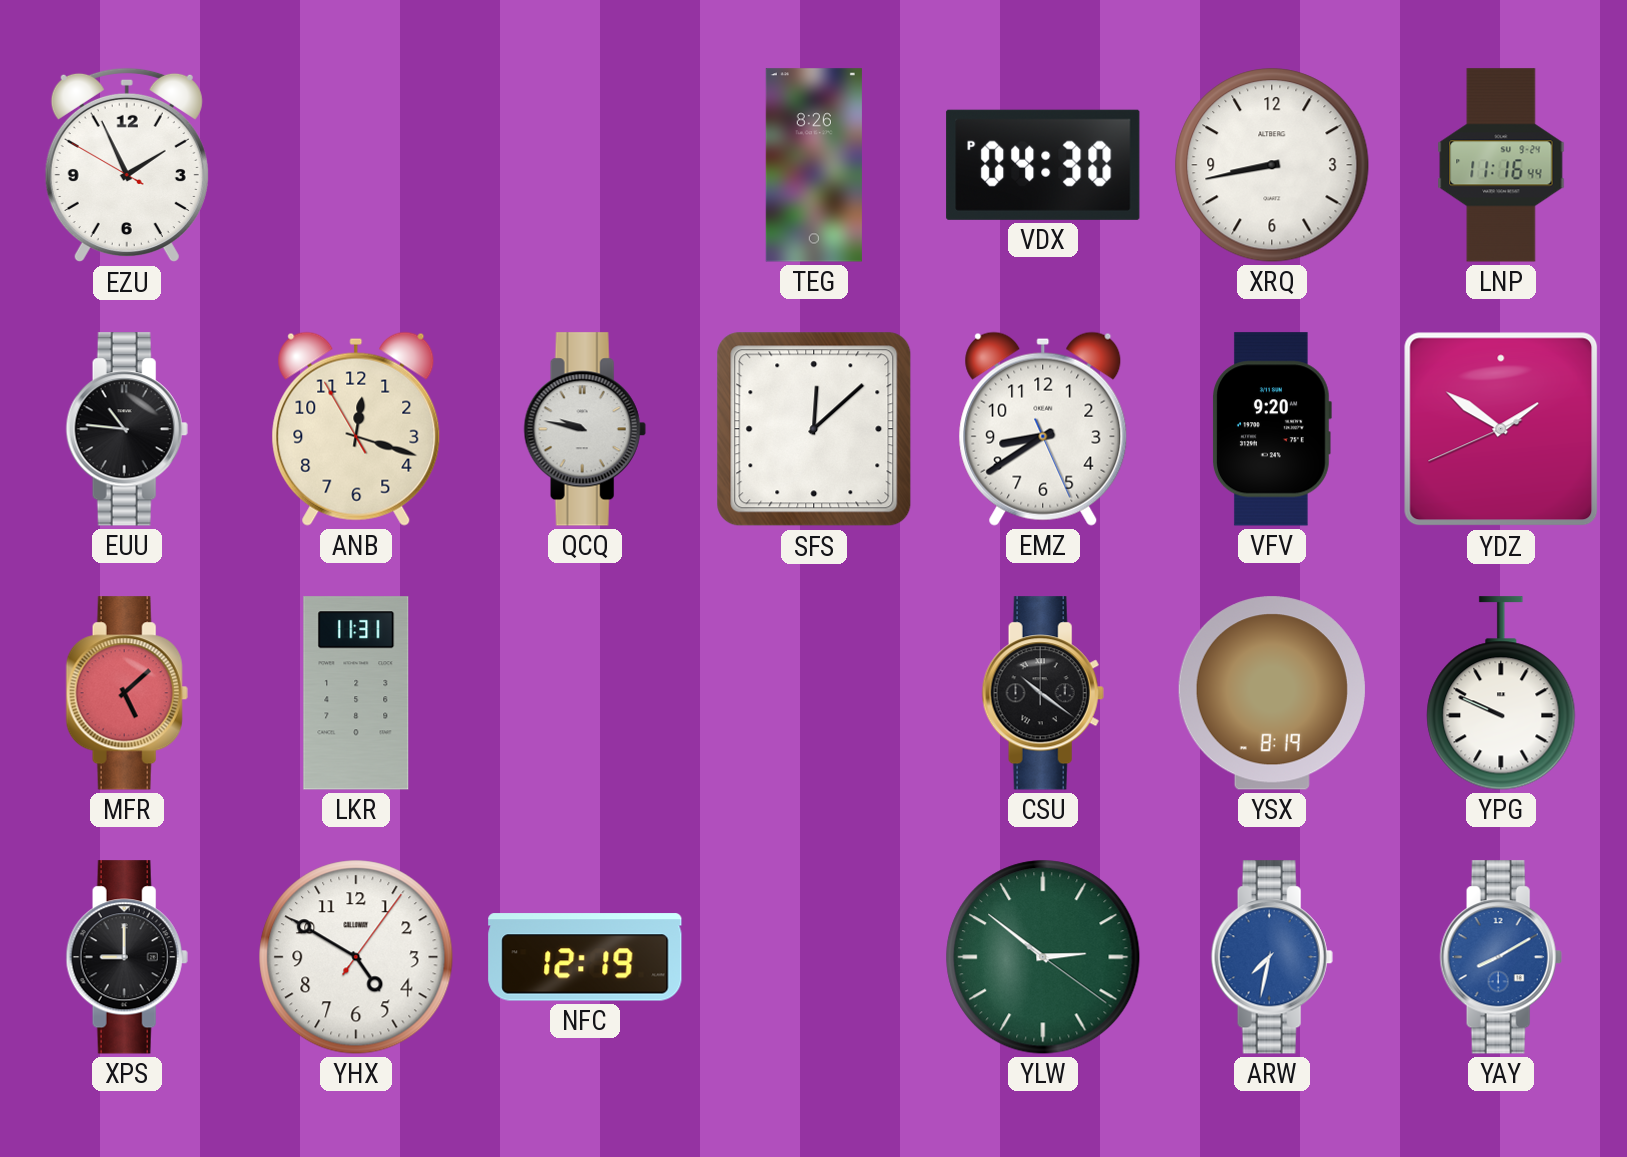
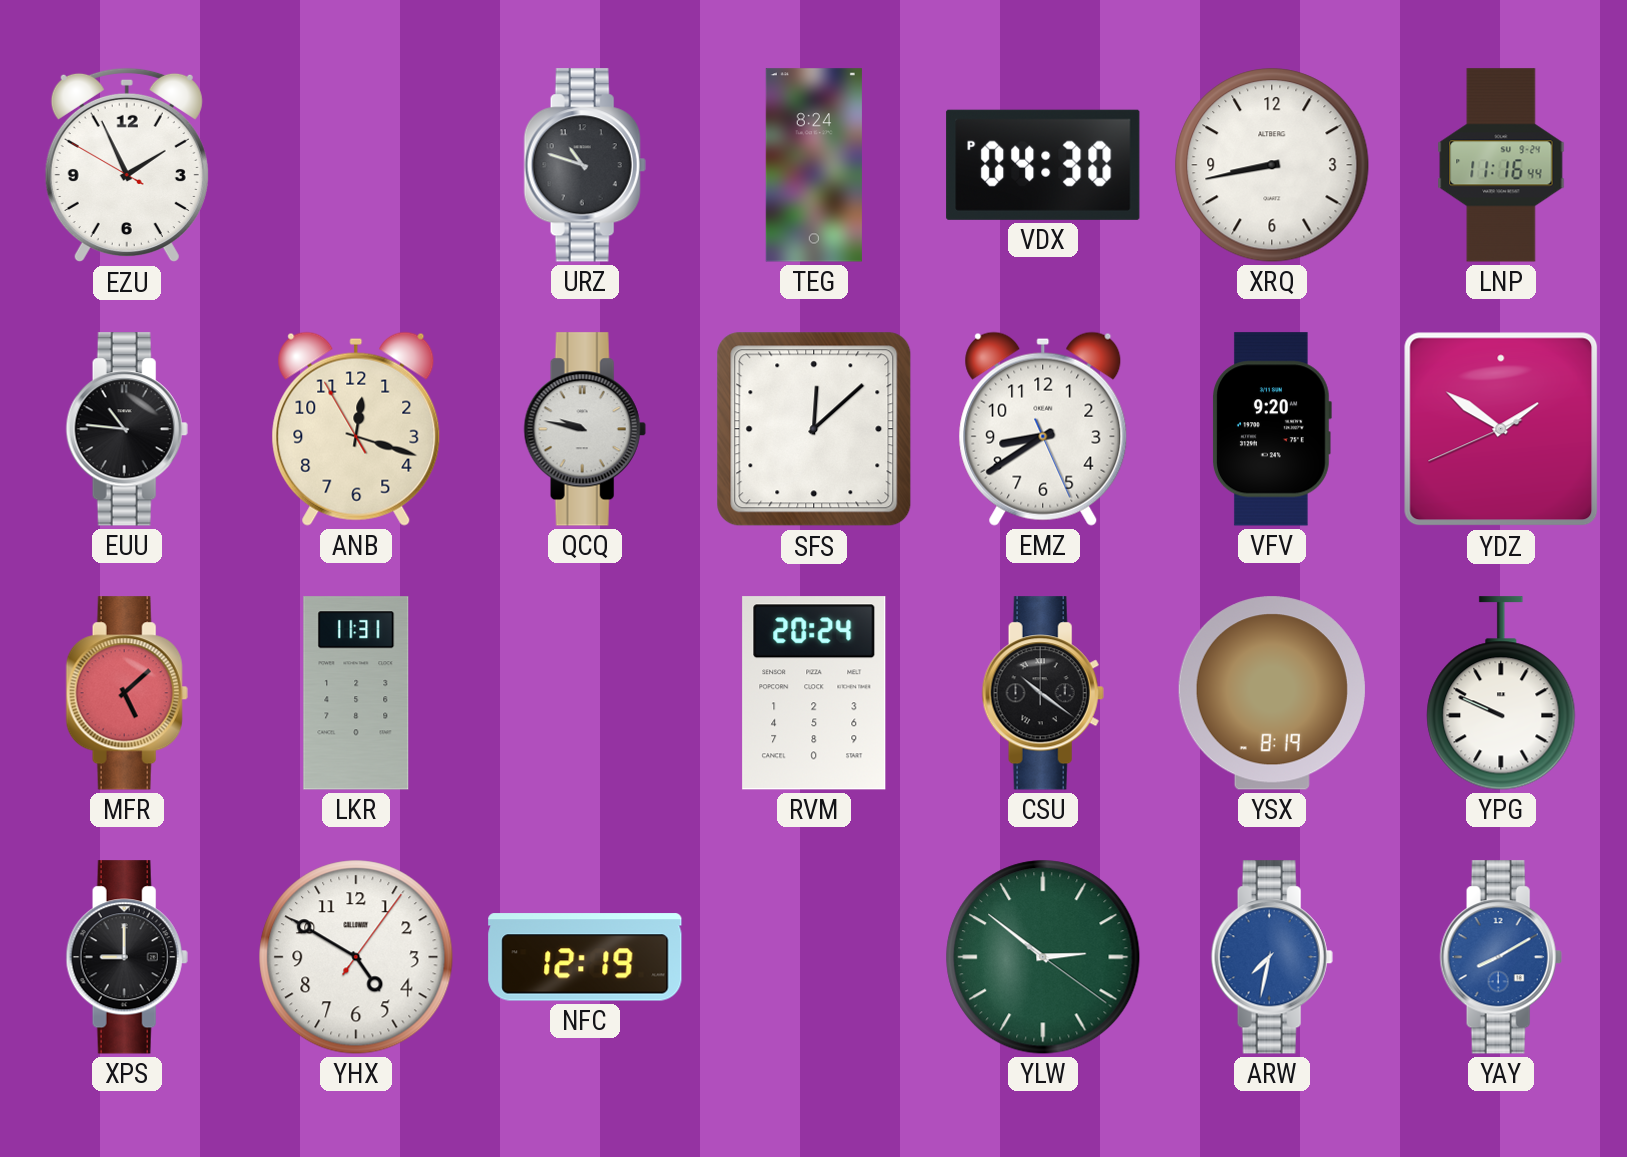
URZ: none -> 10:48 (585, 165)
TEG: 8:26 -> 8:24 (814, 165)
RVM: none -> 20:24 (814, 693)
